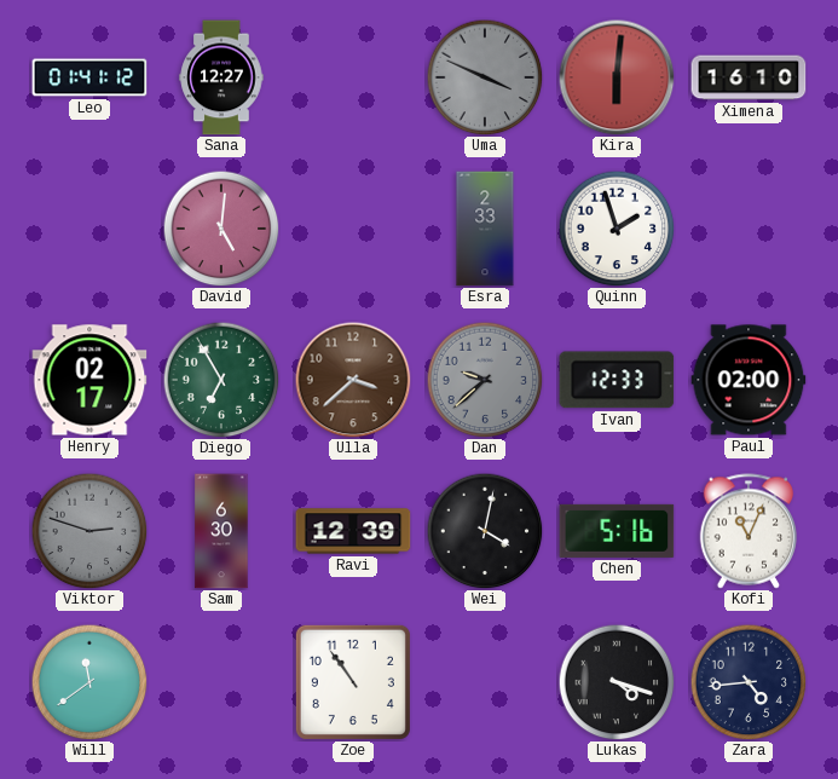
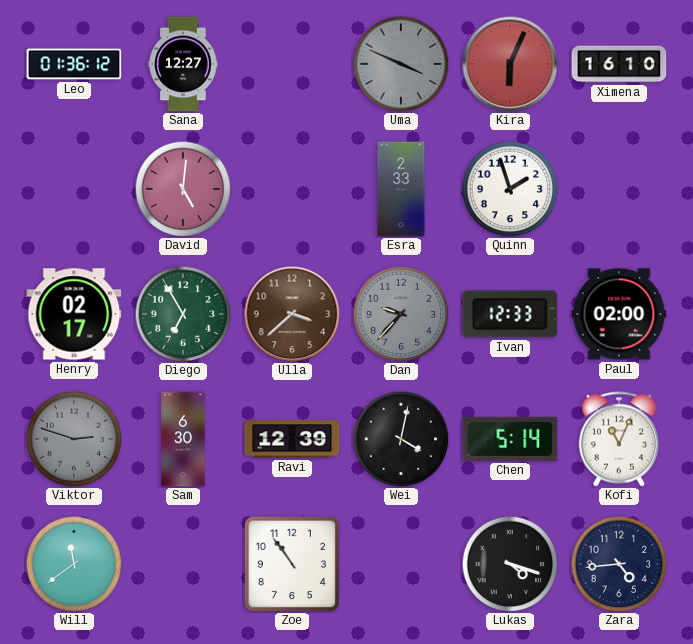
Leo: 01:41 -> 01:36 (74, 64)
Kira: 6:01 -> 6:04 (510, 64)
Dan: 9:38 -> 9:37 (401, 314)
Chen: 5:16 -> 5:14 (510, 439)
